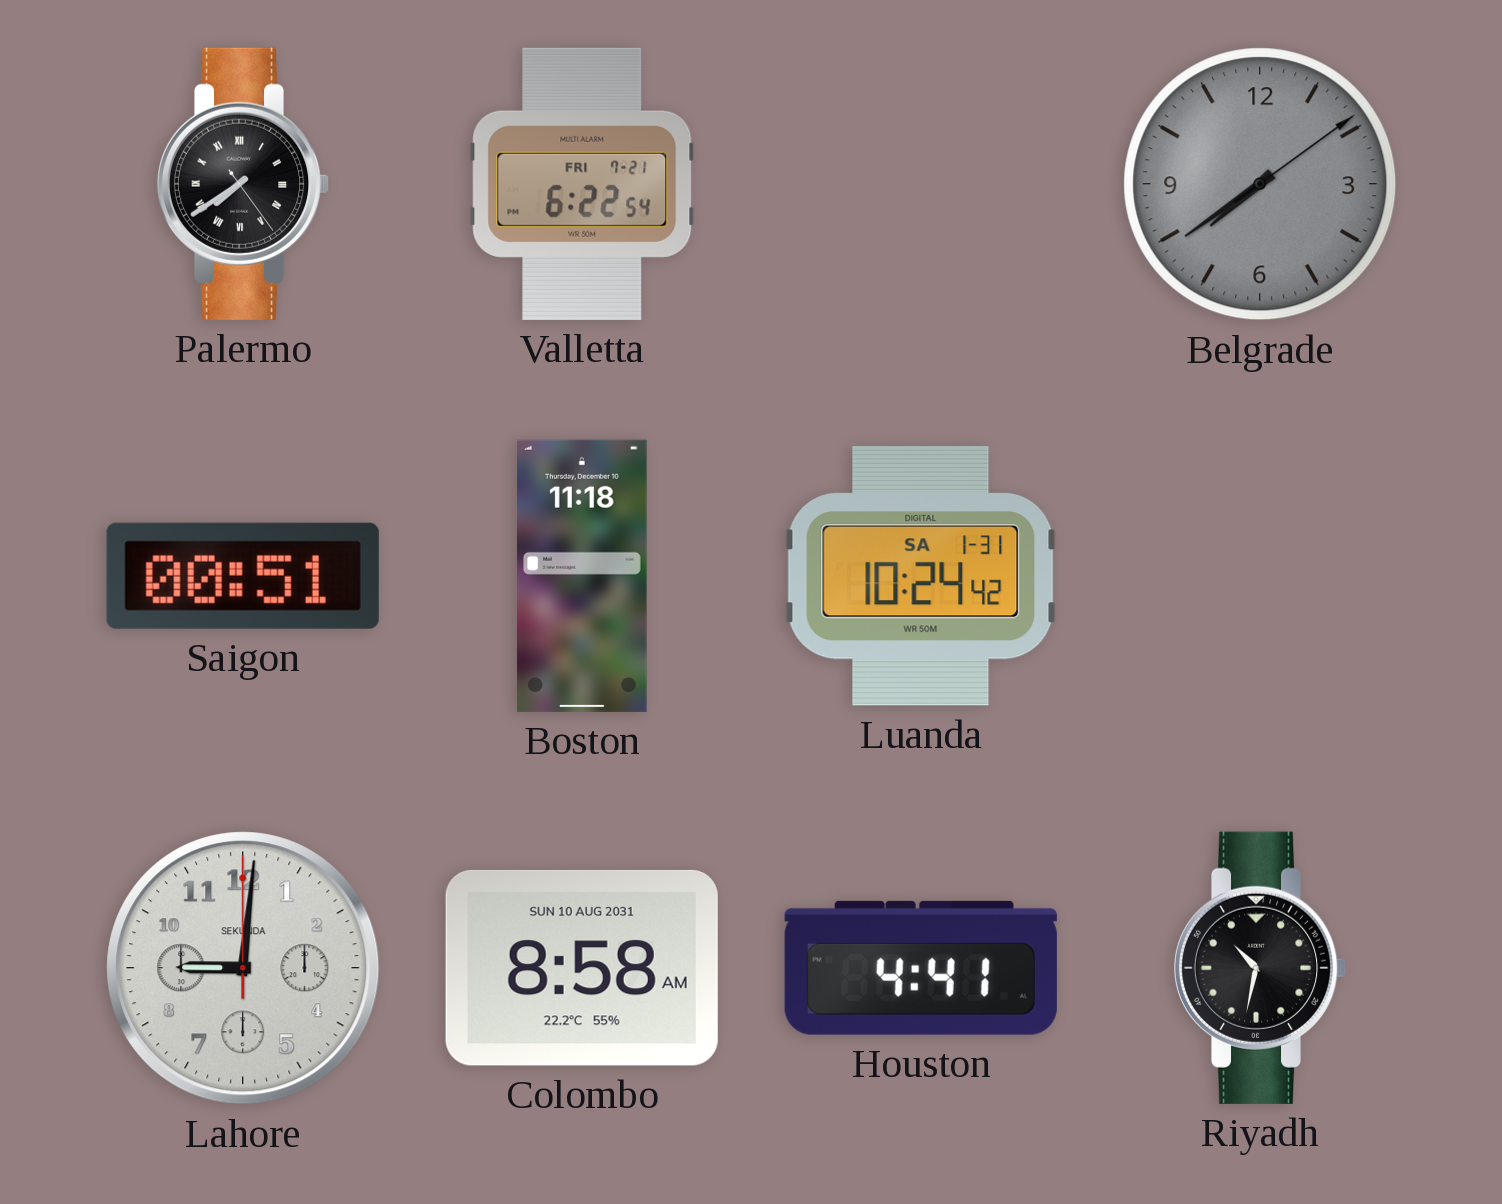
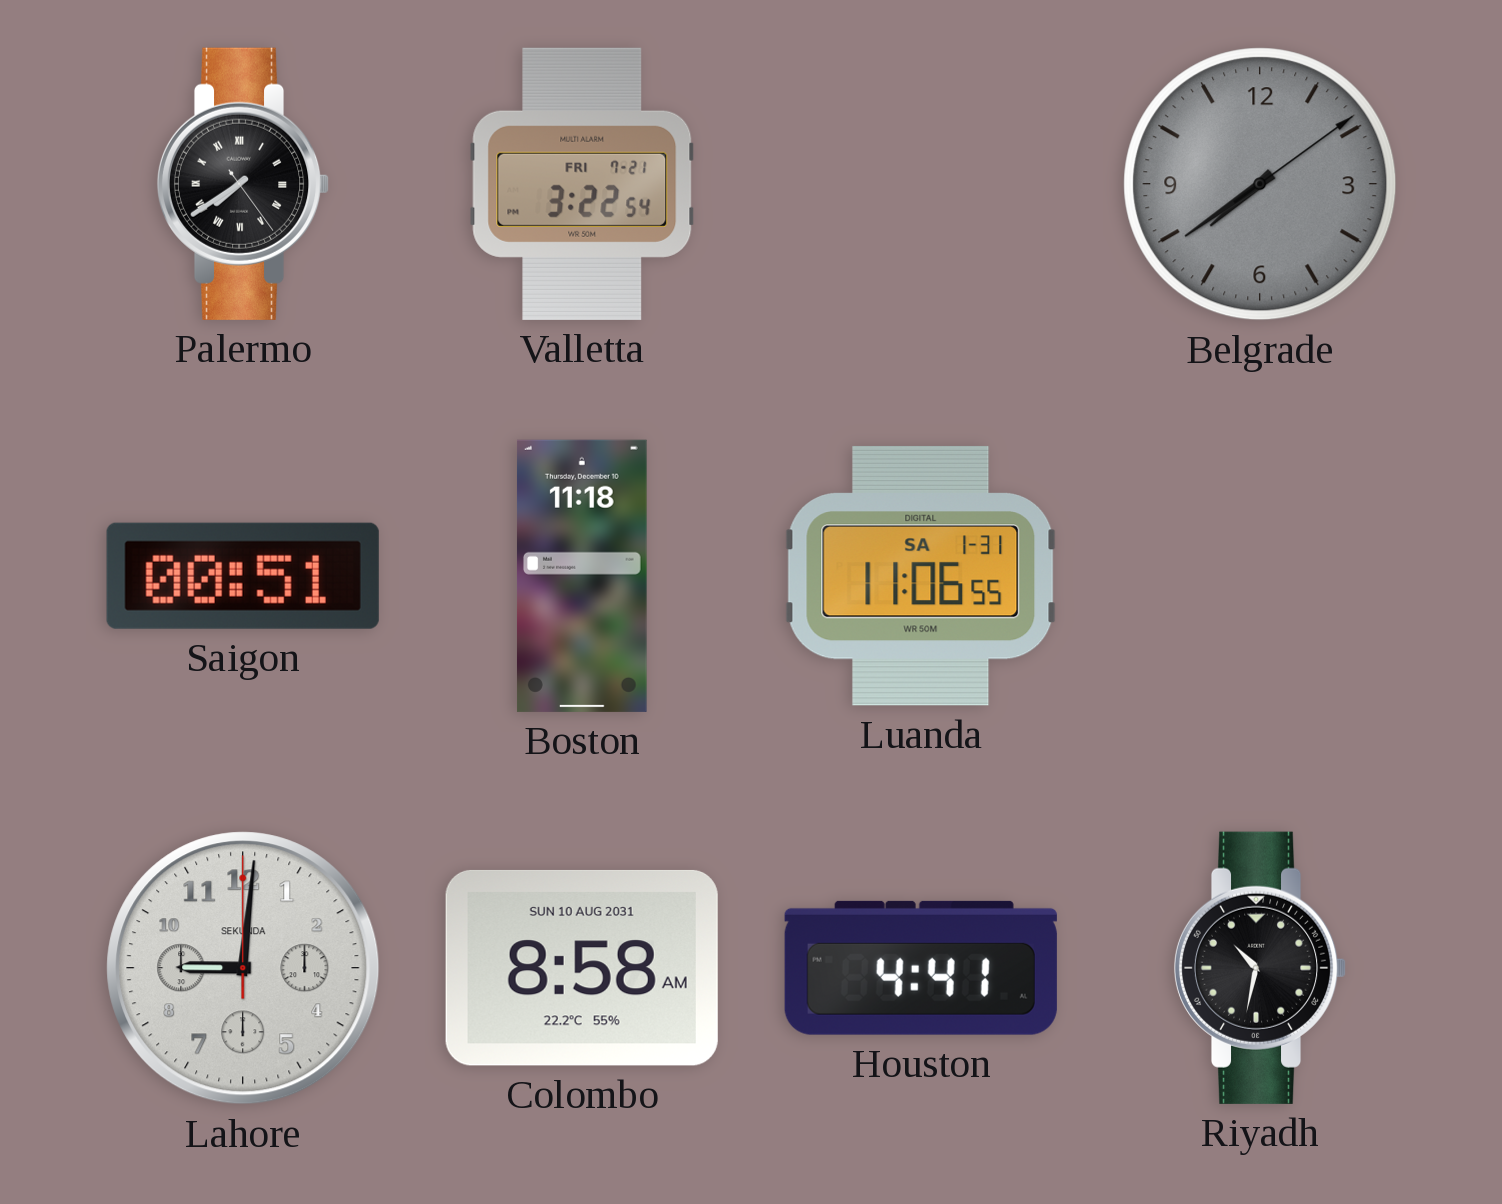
Valletta: 6:22 -> 3:22 (582, 184)
Luanda: 10:24 -> 11:06 (921, 576)
